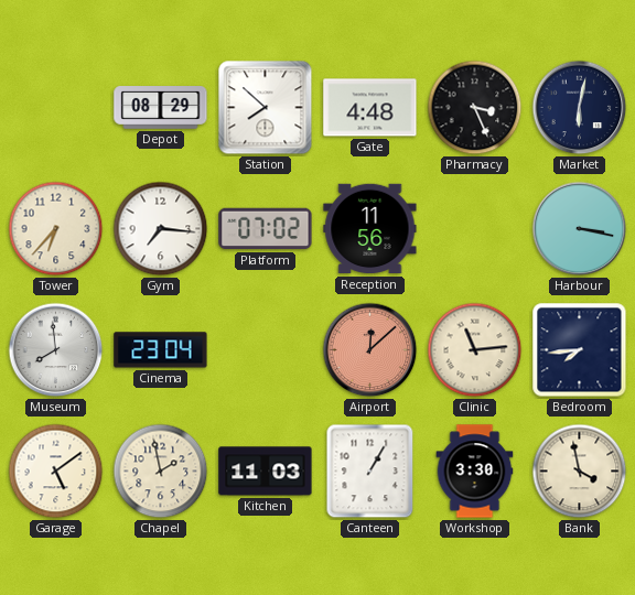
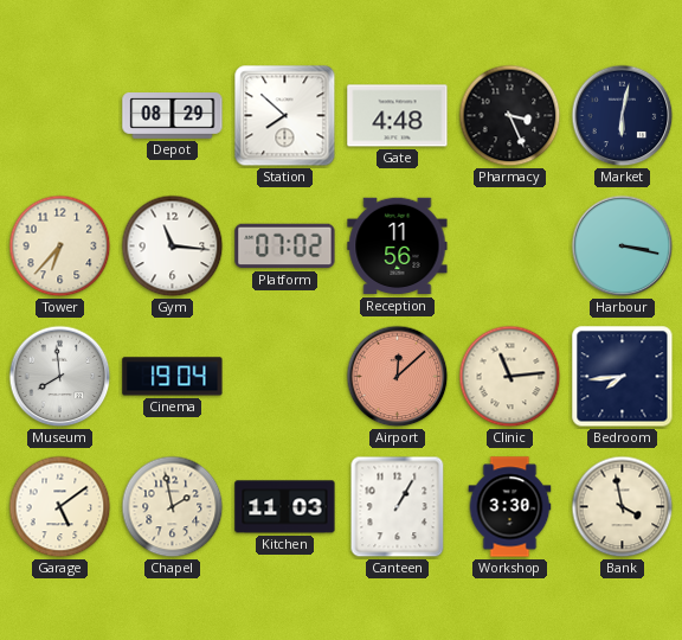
Gym: 7:16 -> 11:16 (173, 247)
Cinema: 23:04 -> 19:04 (173, 377)
